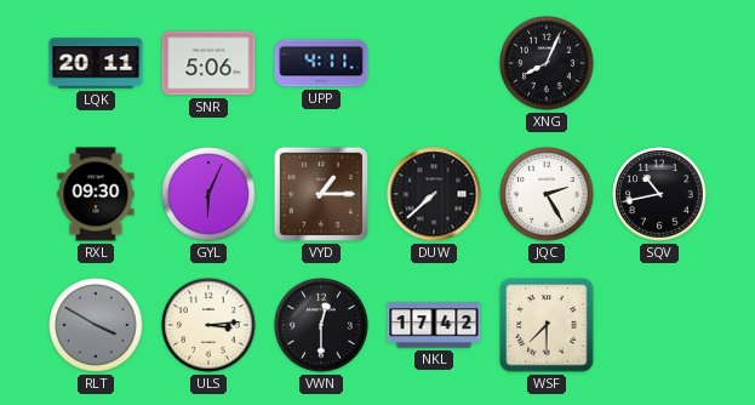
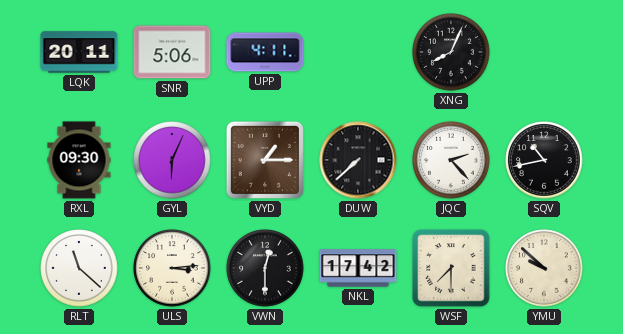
JQC: 2:25 -> 2:23 (451, 160)
RLT: 3:50 -> 11:22 (79, 268)
RLT dial: grey -> white (79, 268)
YMU: none -> 9:52 (544, 268)
